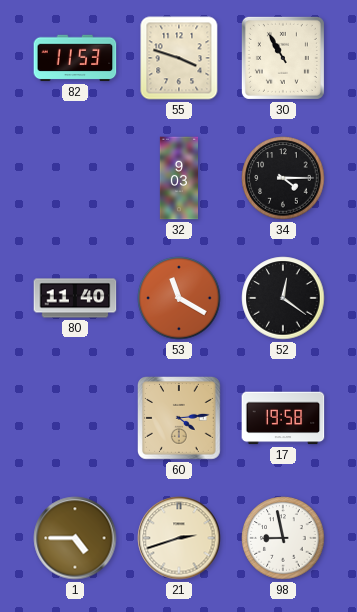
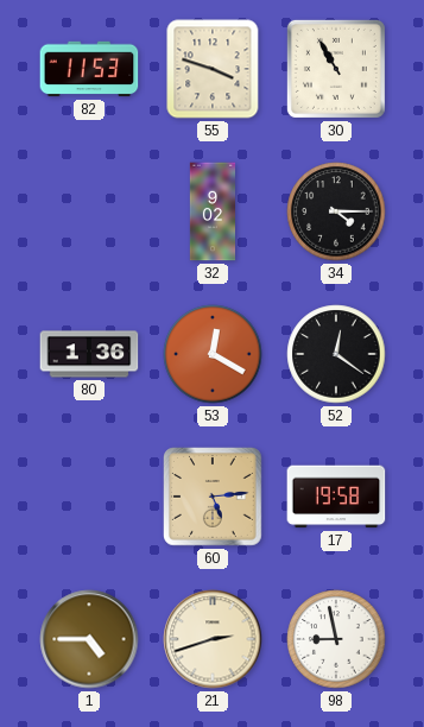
32: 9:03 -> 9:02 (211, 211)
80: 11:40 -> 1:36 (89, 354)
53: 11:20 -> 12:20 (213, 354)
60: 4:14 -> 5:14 (214, 498)
